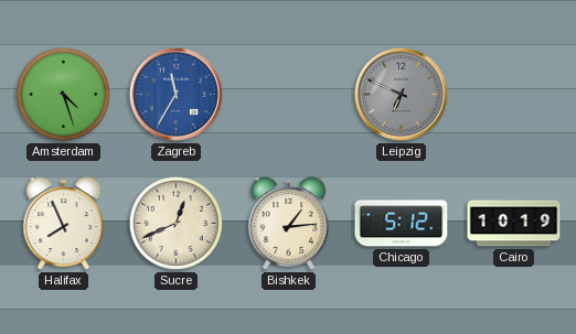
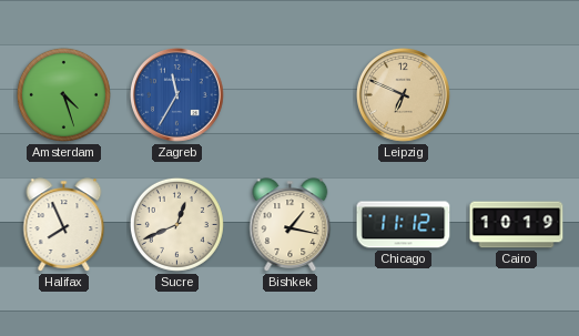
Leipzig dial: grey -> champagne (403, 94)
Bishkek: 1:14 -> 1:17 (291, 225)
Chicago: 5:12 -> 11:12 (404, 225)
